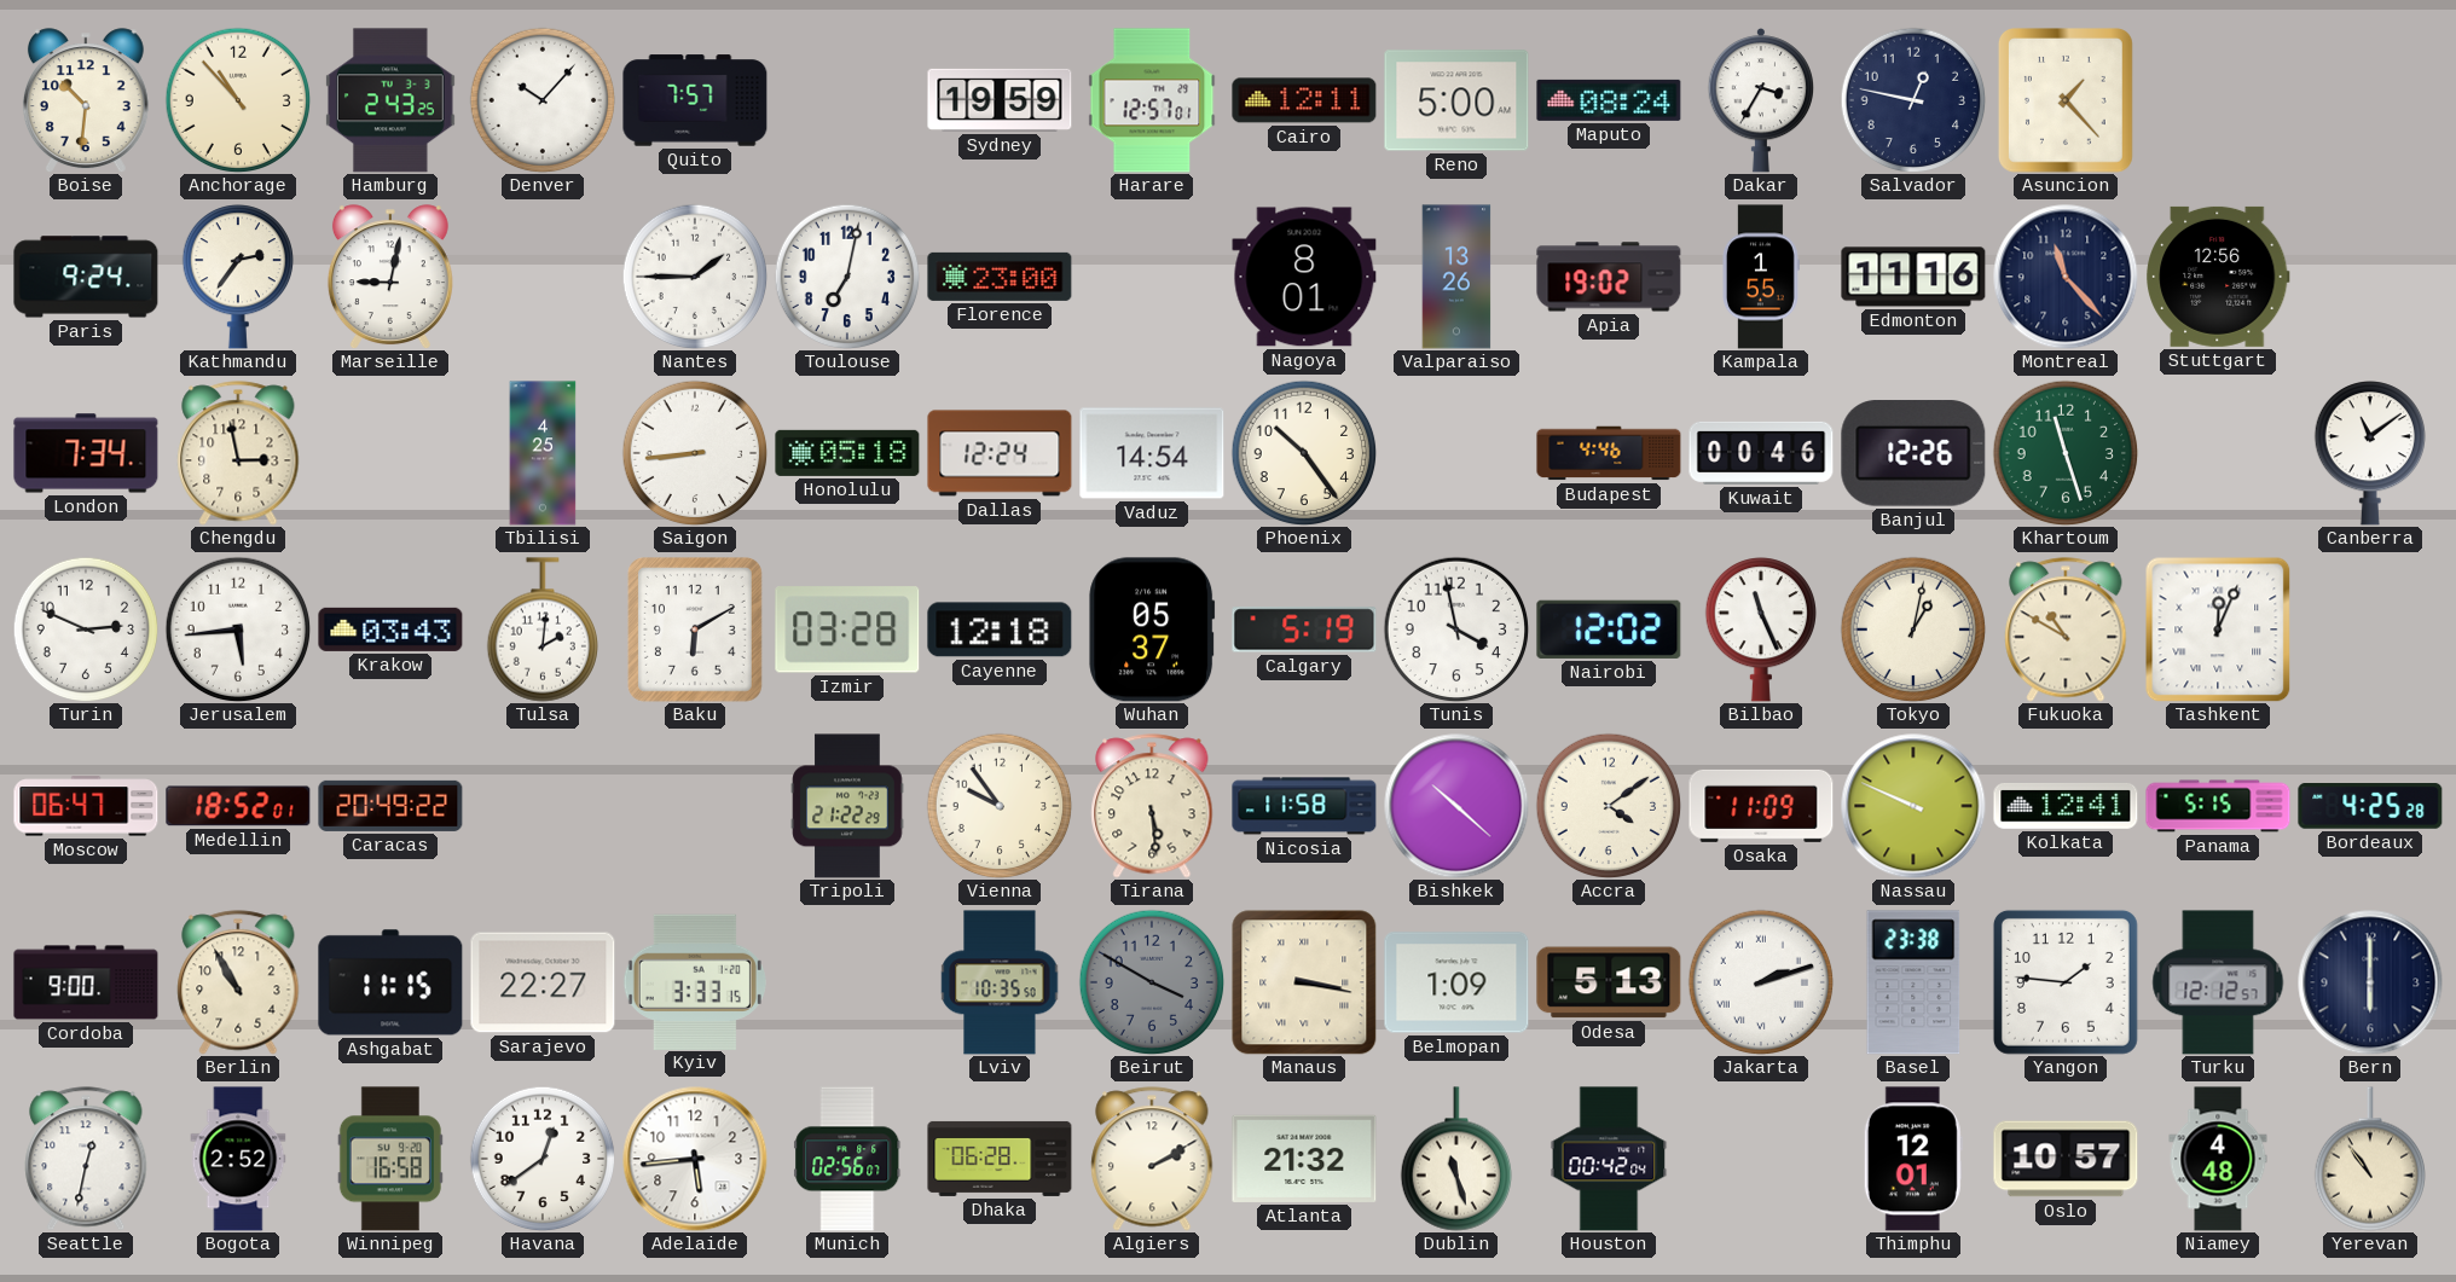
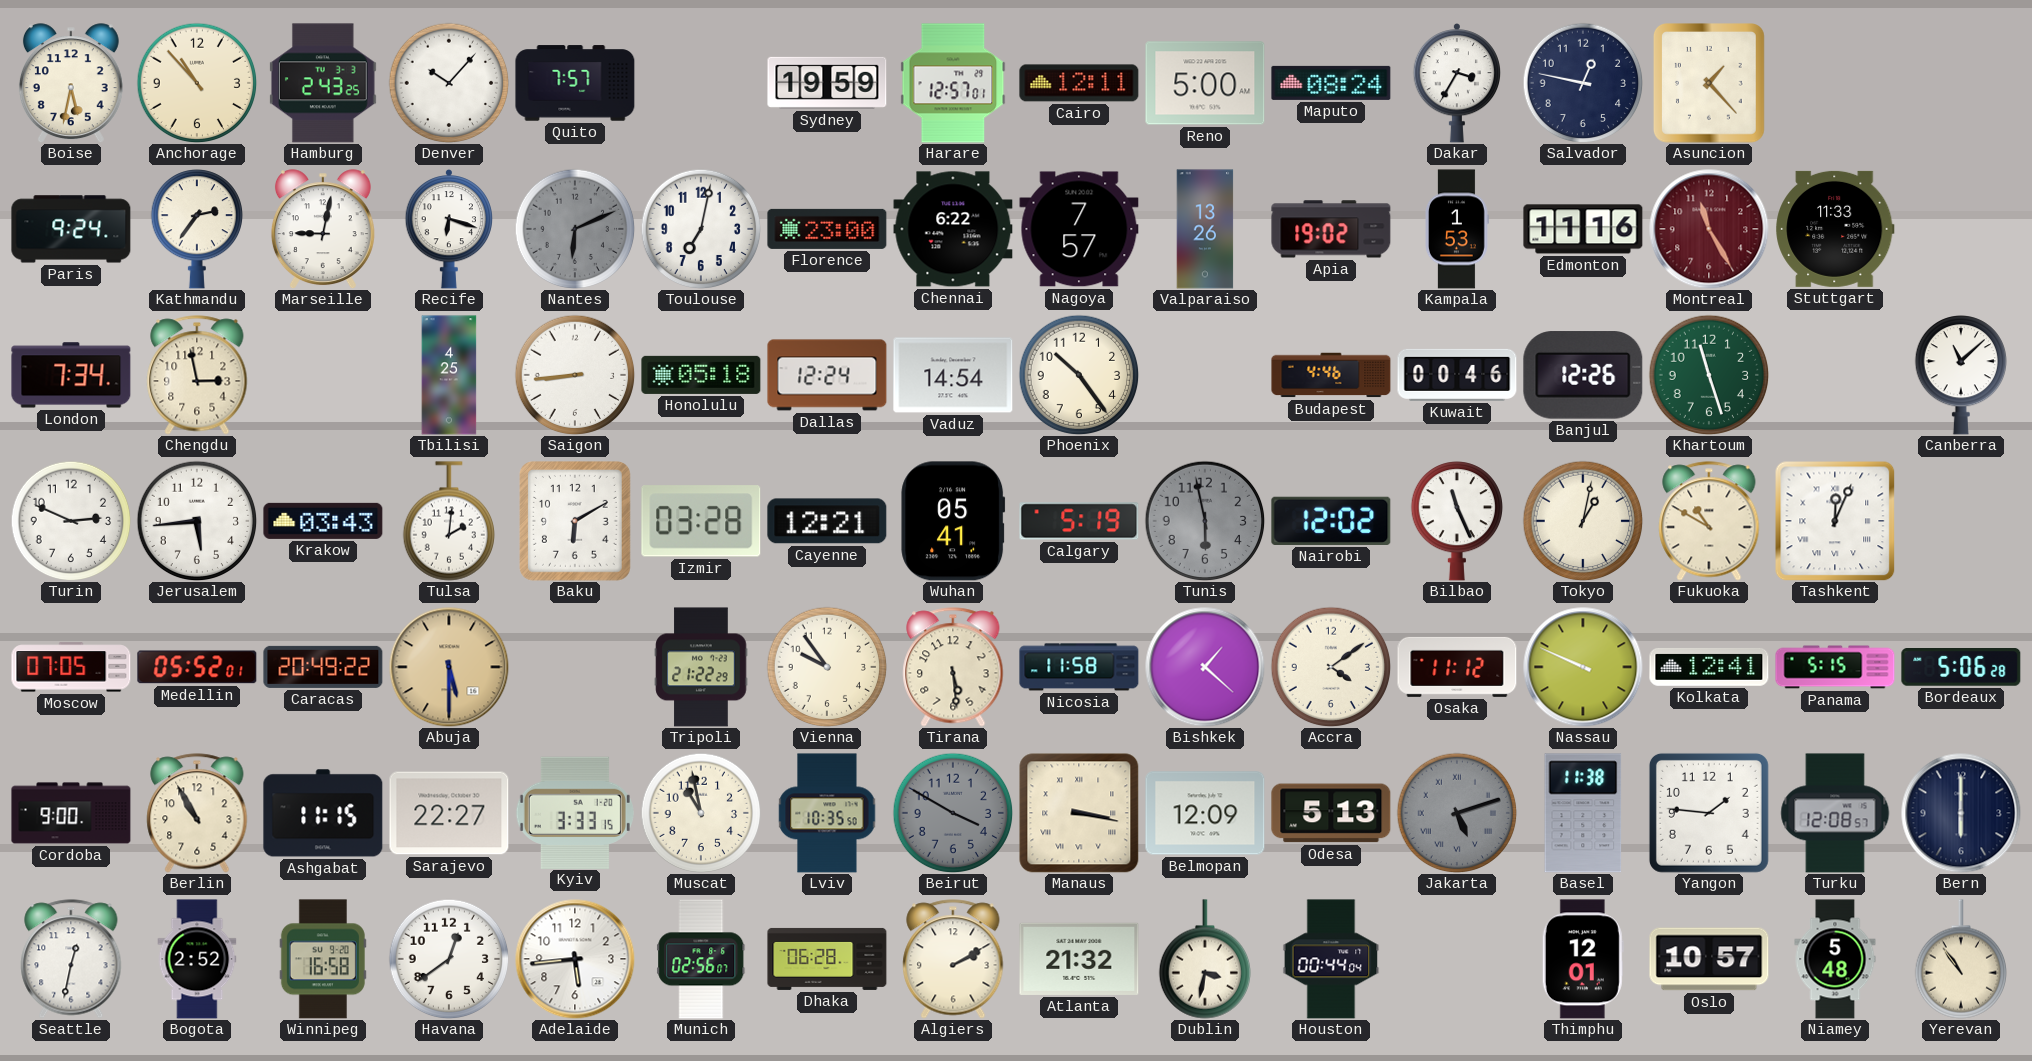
Boise: 10:31 -> 5:32 (71, 83)
Recife: none -> 6:18 (448, 230)
Nantes: 1:45 -> 6:11 (575, 229)
Nantes dial: white -> grey (575, 229)
Chennai: none -> 6:22 (953, 229)
Nagoya: 8:01 -> 7:57 (1079, 229)
Kampala: 1:55 -> 1:53 (1457, 229)
Montreal: 11:23 -> 11:25 (1709, 229)
Montreal dial: navy -> burgundy (1709, 229)
Stuttgart: 12:56 -> 11:33 (1835, 229)
Canberra: 11:09 -> 11:08 (1960, 375)
Cayenne: 12:18 -> 12:21 (827, 521)
Wuhan: 05:37 -> 05:41 (953, 521)
Tunis: 3:58 -> 5:58 (1205, 521)
Tunis dial: white -> grey (1205, 521)
Moscow: 06:47 -> 07:05 (71, 667)
Medellin: 18:52 -> 05:52 (197, 667)
Abuja: none -> 5:30 (449, 667)
Bishkek: 10:22 -> 1:22 (1205, 667)
Osaka: 11:09 -> 11:12 (1457, 667)
Bordeaux: 4:25 -> 5:06 (1961, 668)
Muscat: none -> 10:58 (701, 813)
Belmopan: 1:09 -> 12:09 (1205, 813)
Jakarta: 2:12 -> 5:12 (1457, 813)
Jakarta dial: white -> grey (1457, 813)
Basel: 23:38 -> 11:38 (1583, 813)
Turku: 12:12 -> 12:08 (1835, 813)
Dublin: 11:27 -> 3:32 (1204, 959)
Houston: 00:42 -> 00:44 (1331, 959)
Niamey: 4:48 -> 5:48 (1835, 959)
